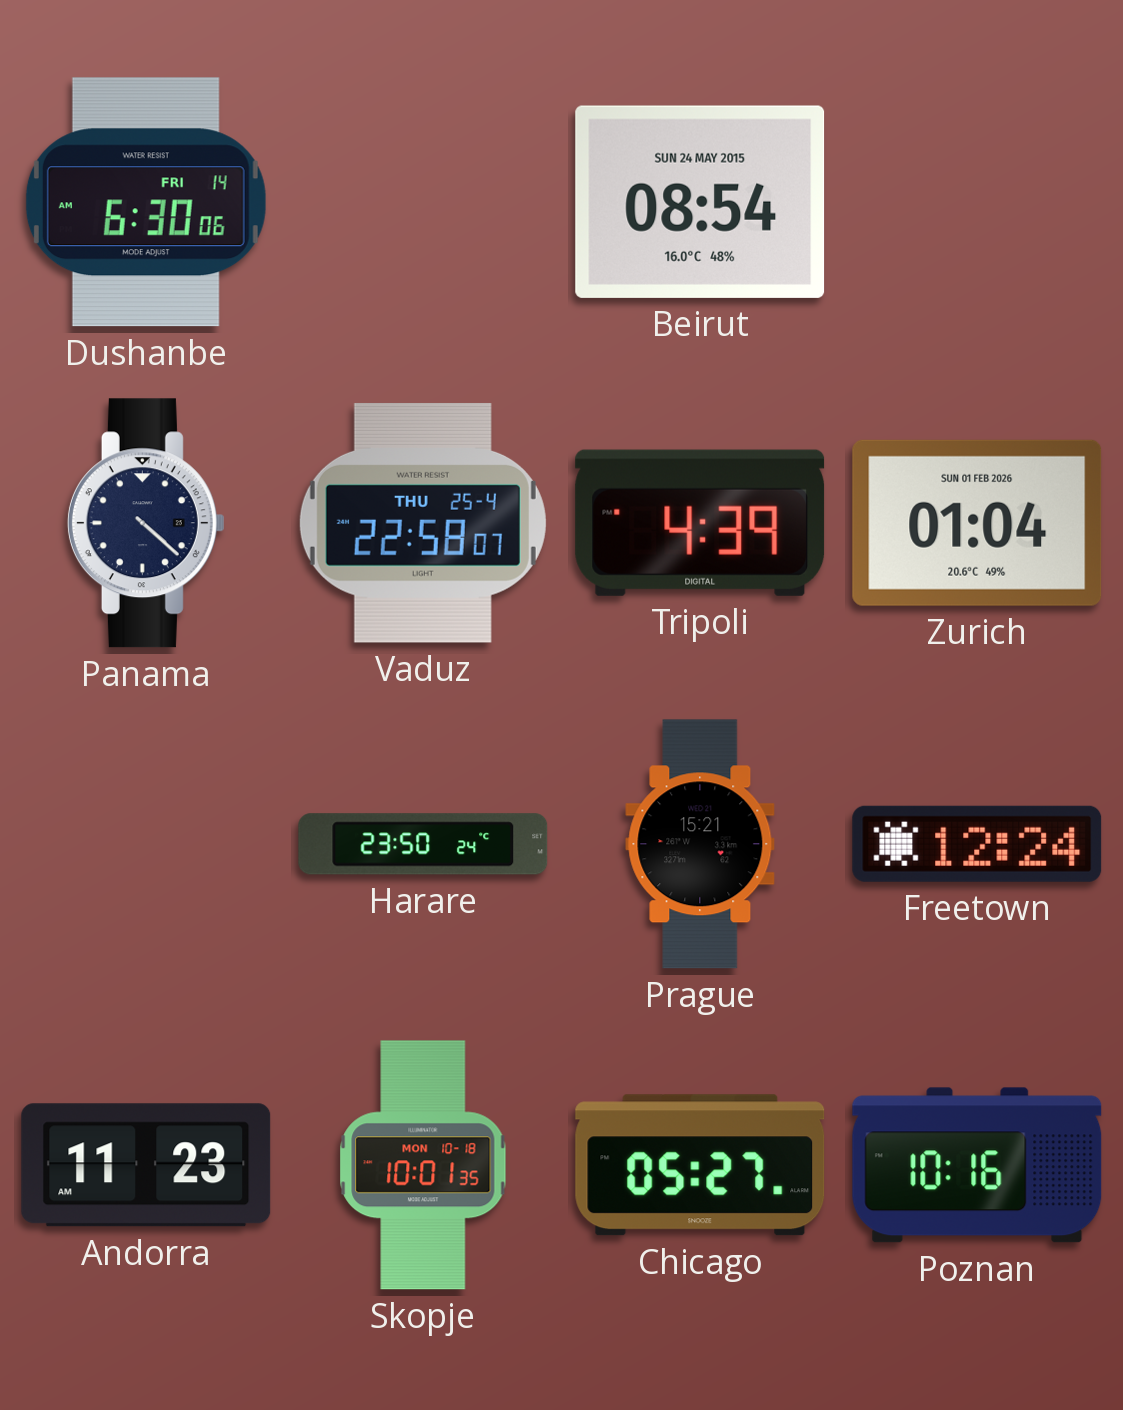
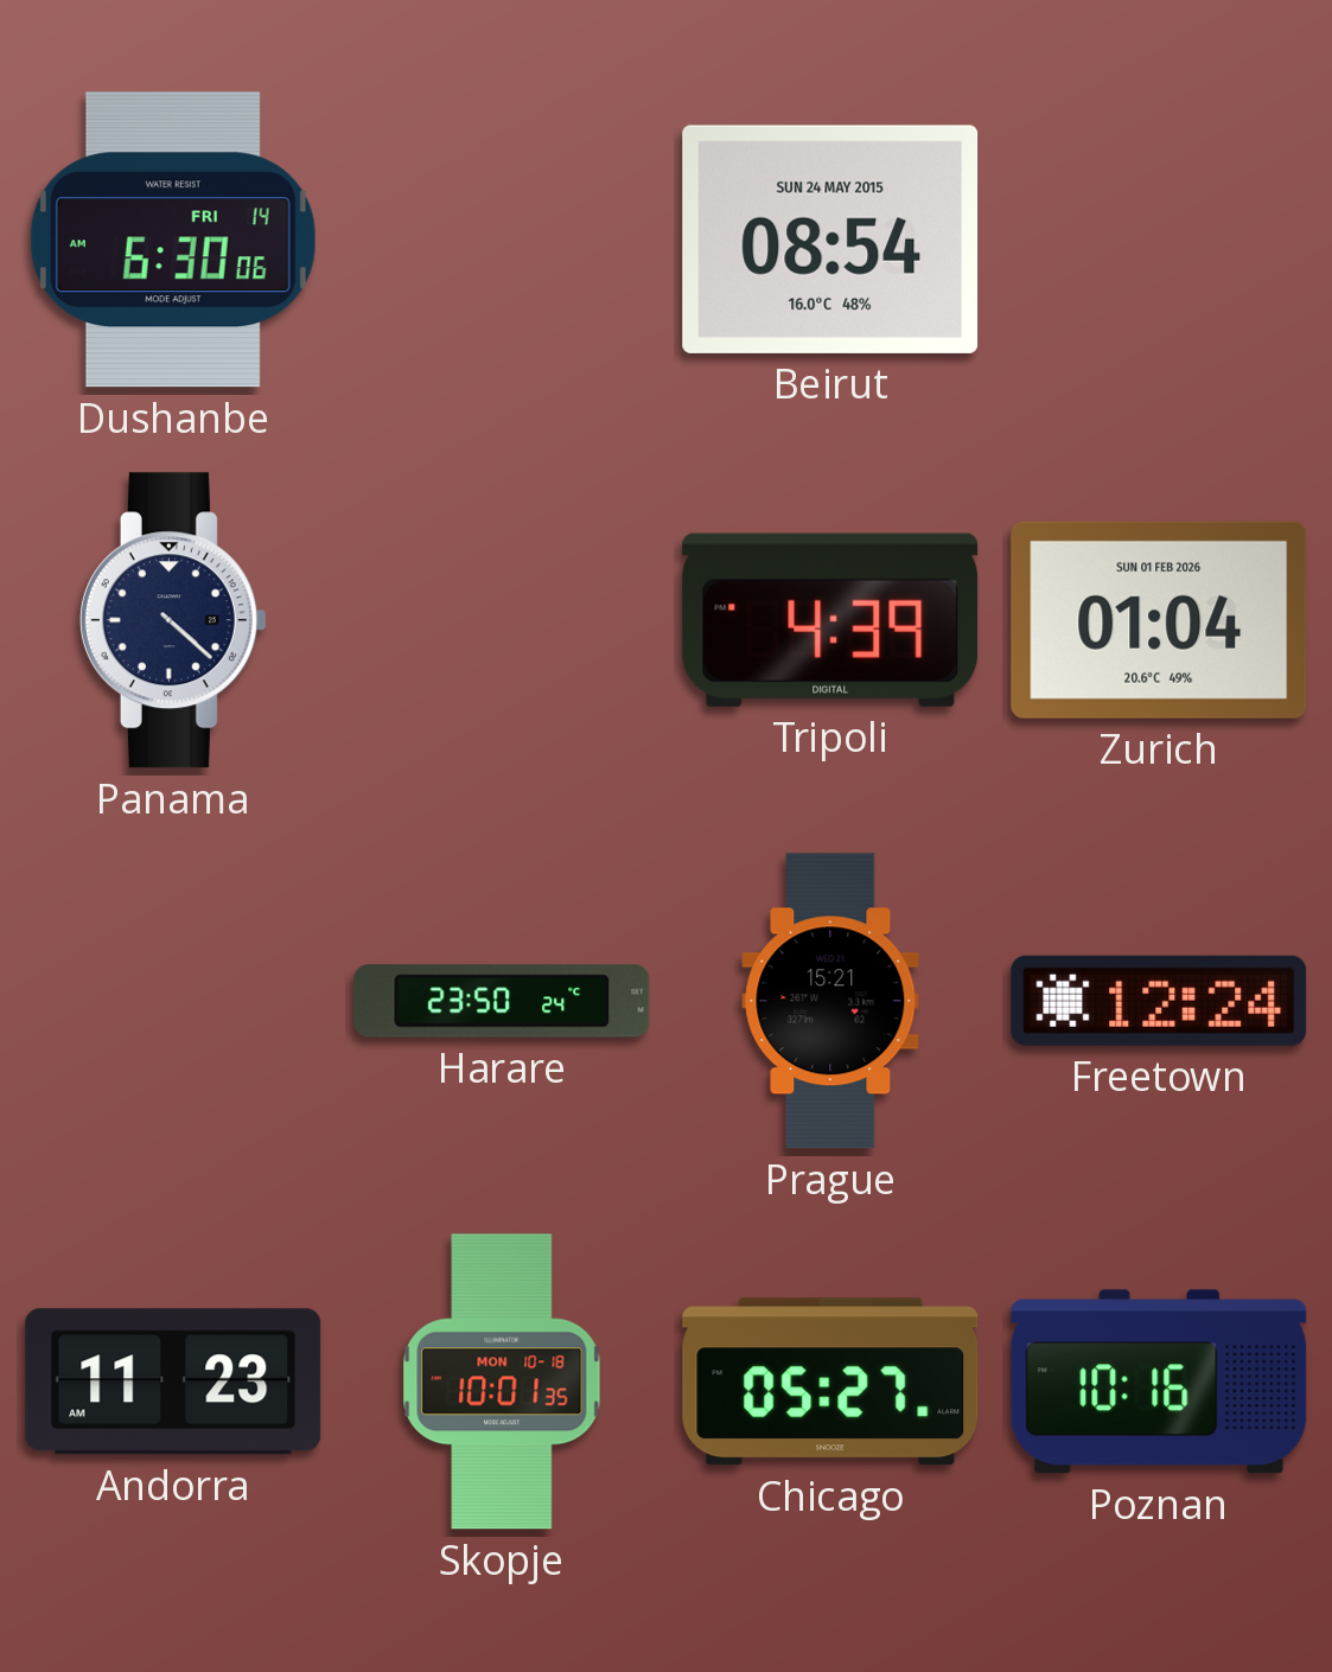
Vaduz: 22:58 -> none (423, 523)
